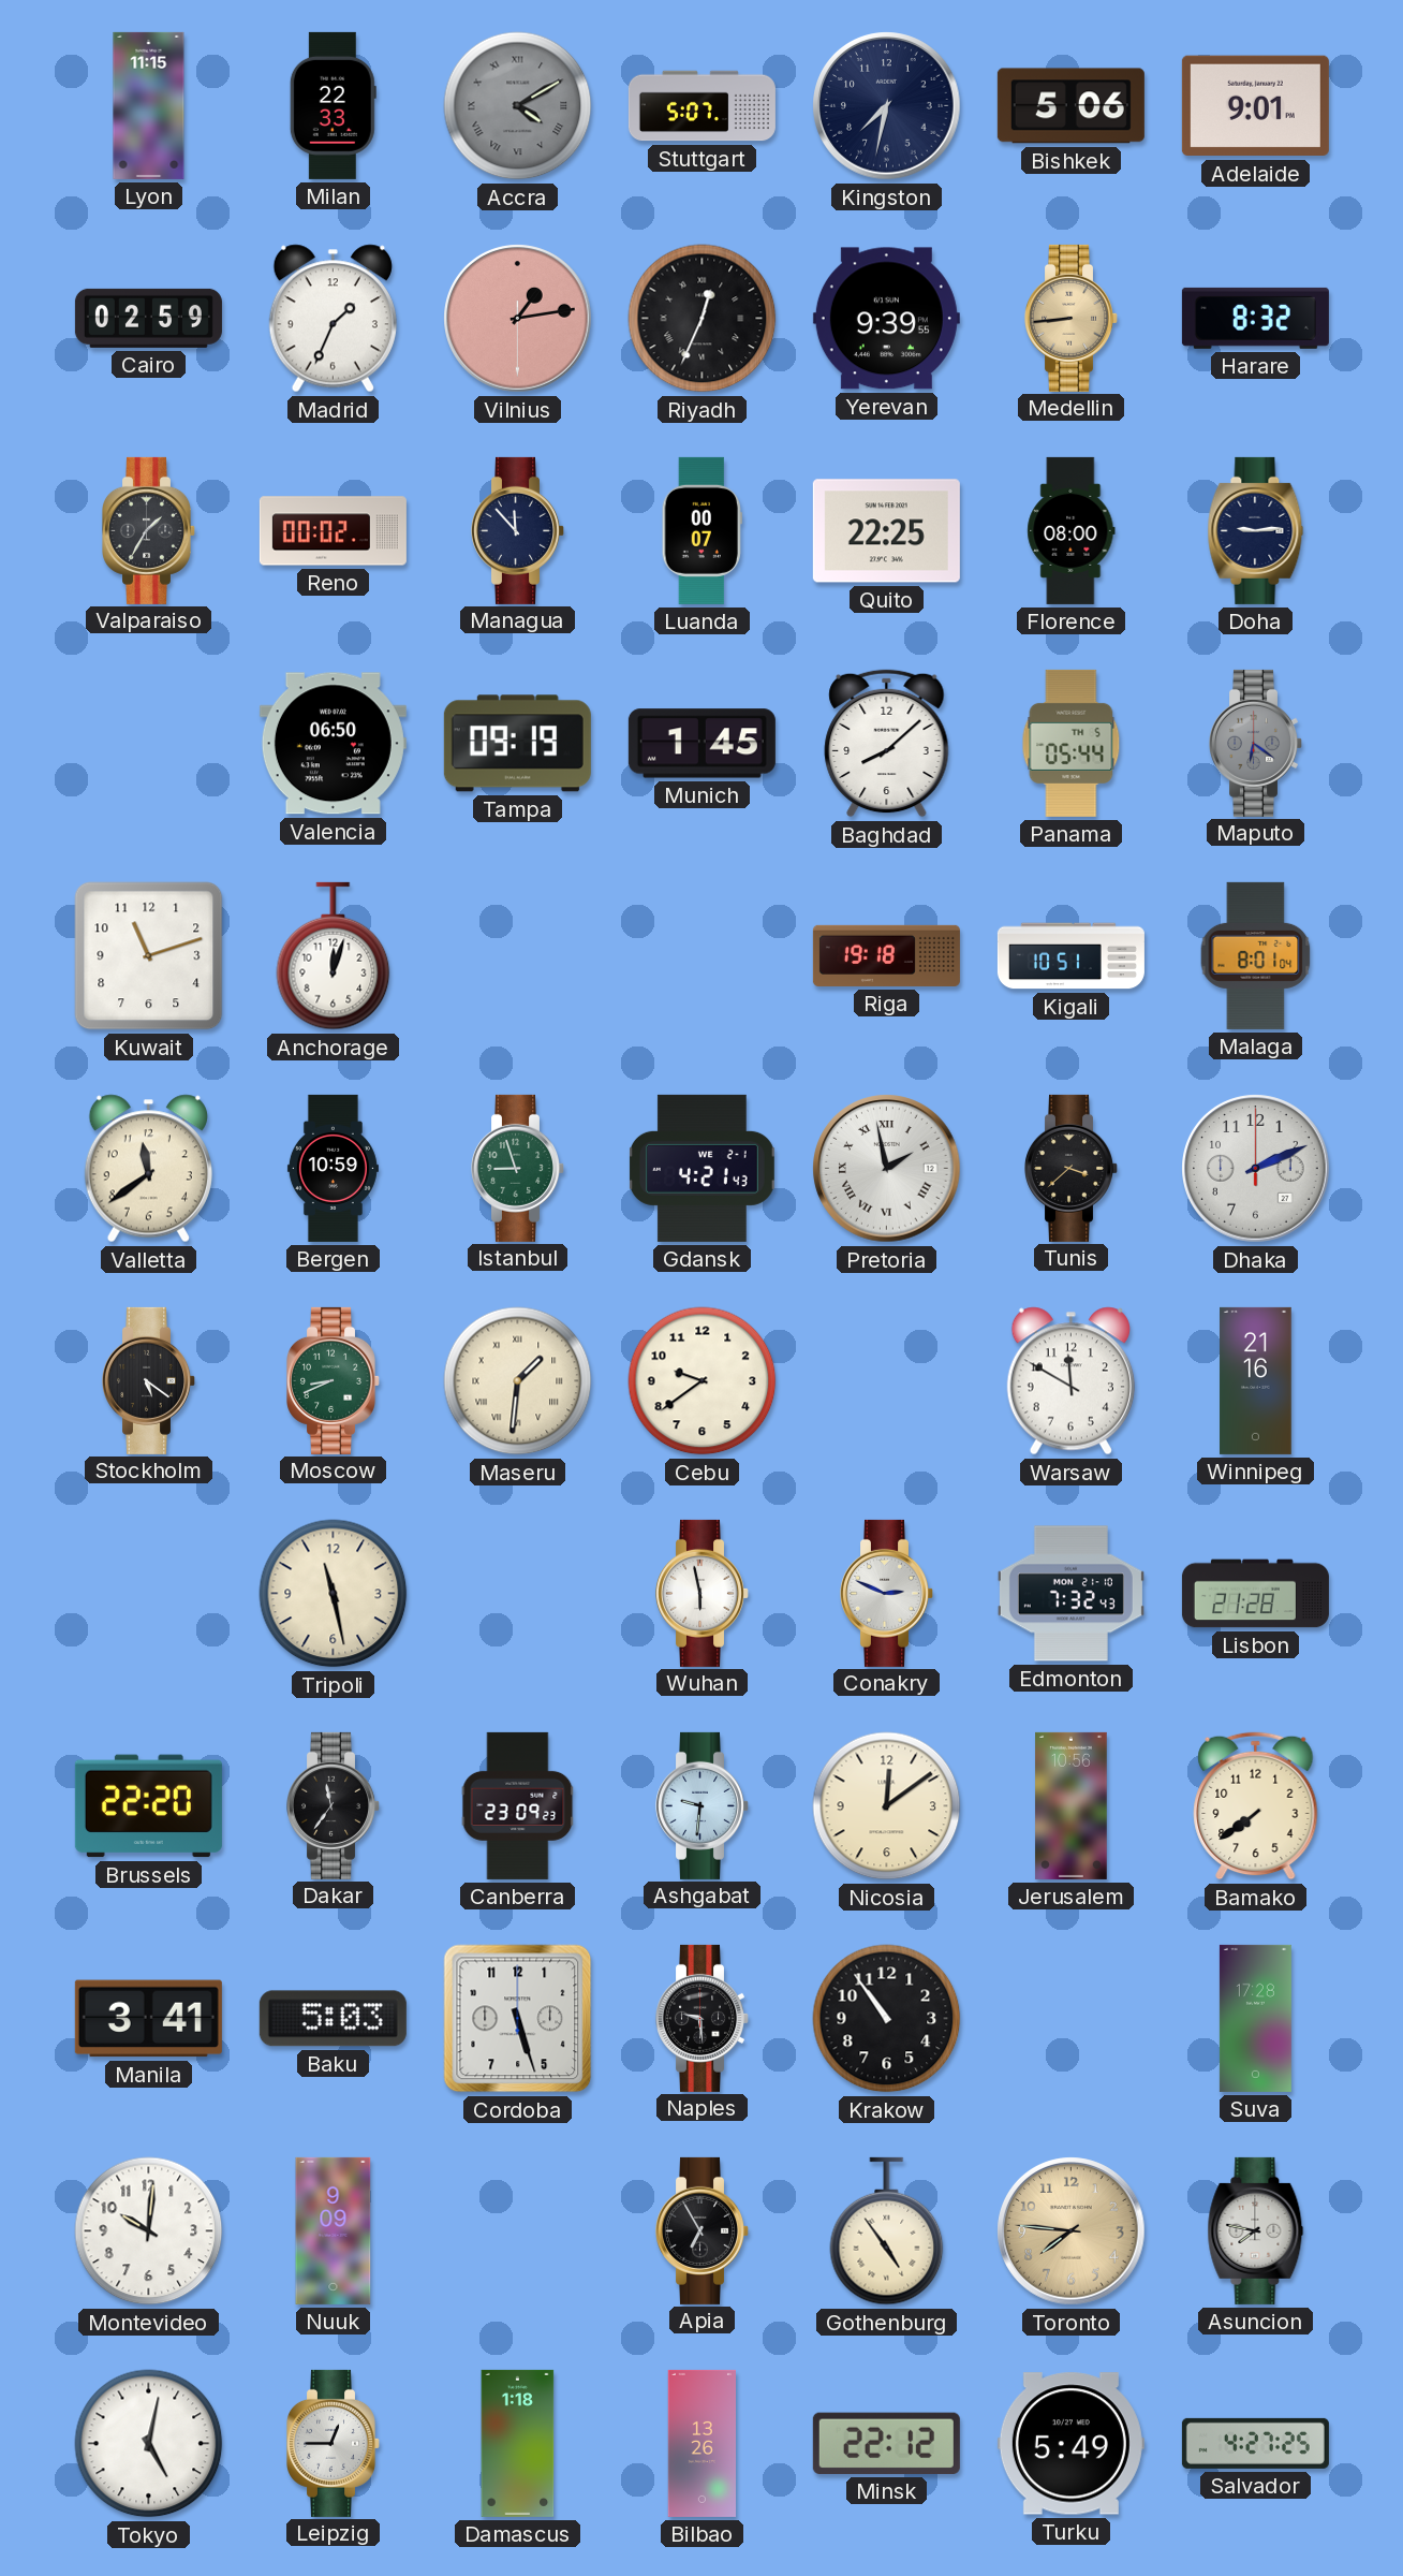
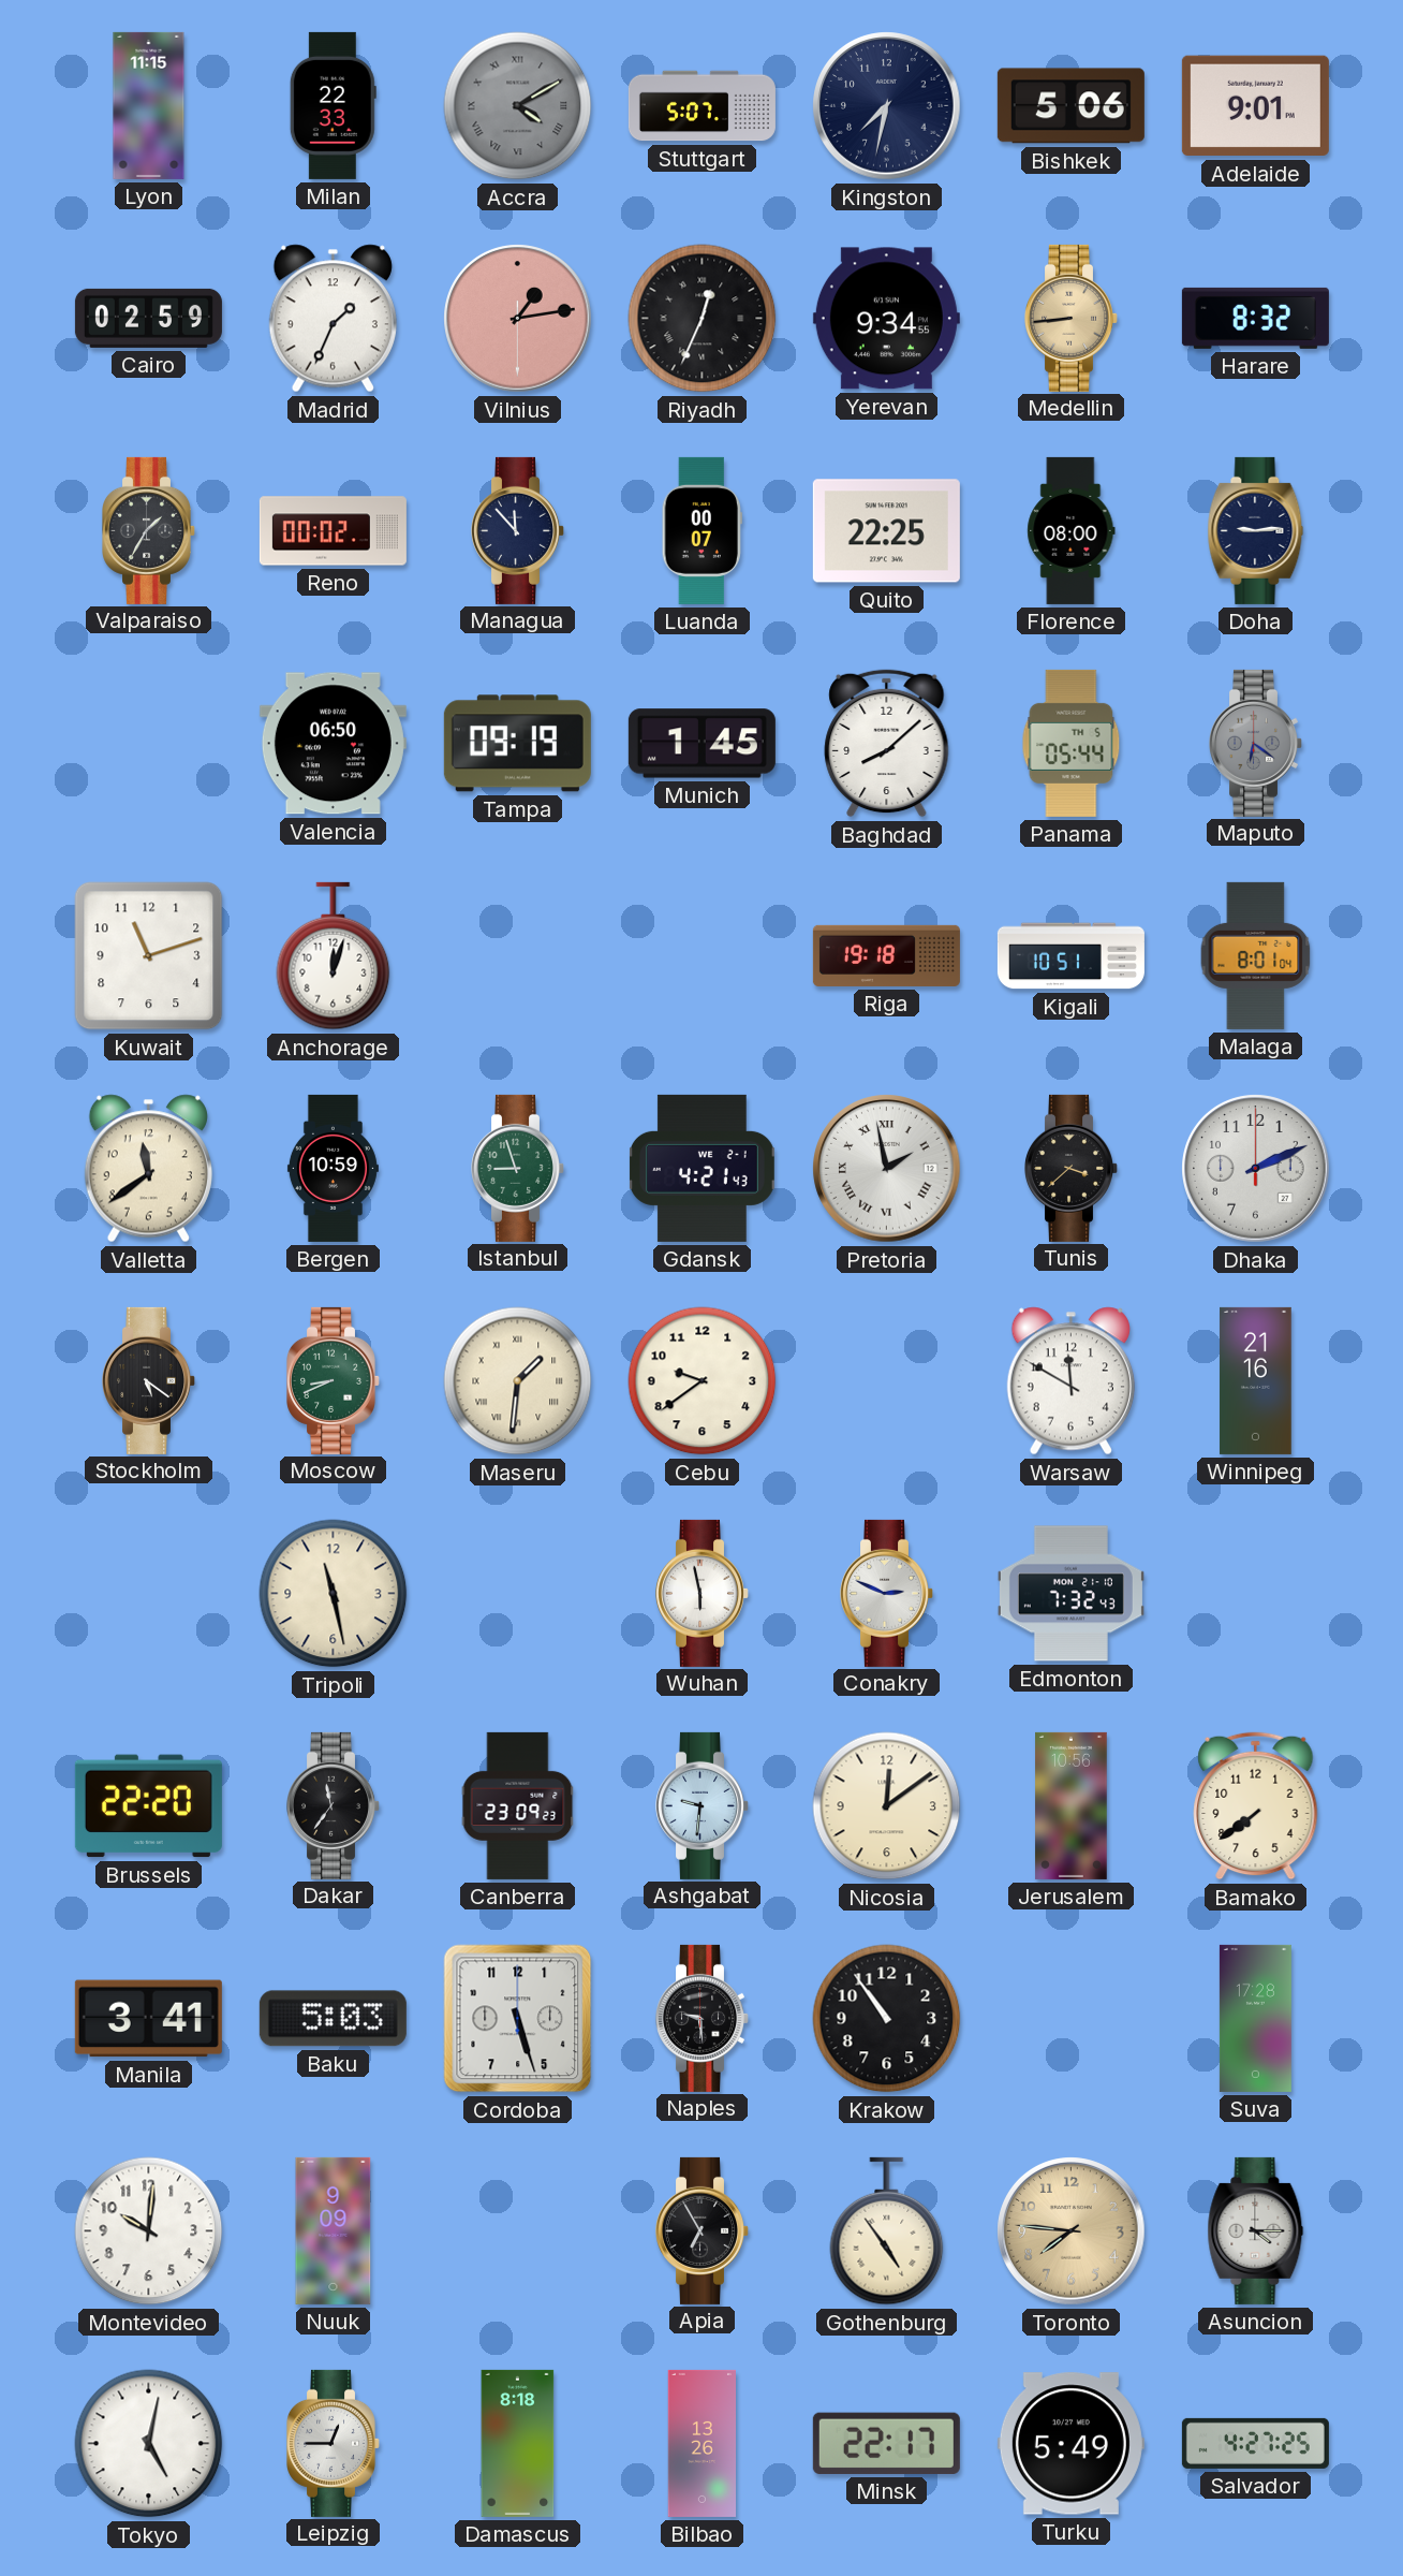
Yerevan: 9:39 -> 9:34 (886, 319)
Lisbon: 21:28 -> none (1255, 1594)
Asuncion: 7:47 -> 4:15 (1256, 2230)
Damascus: 1:18 -> 8:18 (518, 2443)
Minsk: 22:12 -> 22:17 (886, 2443)
